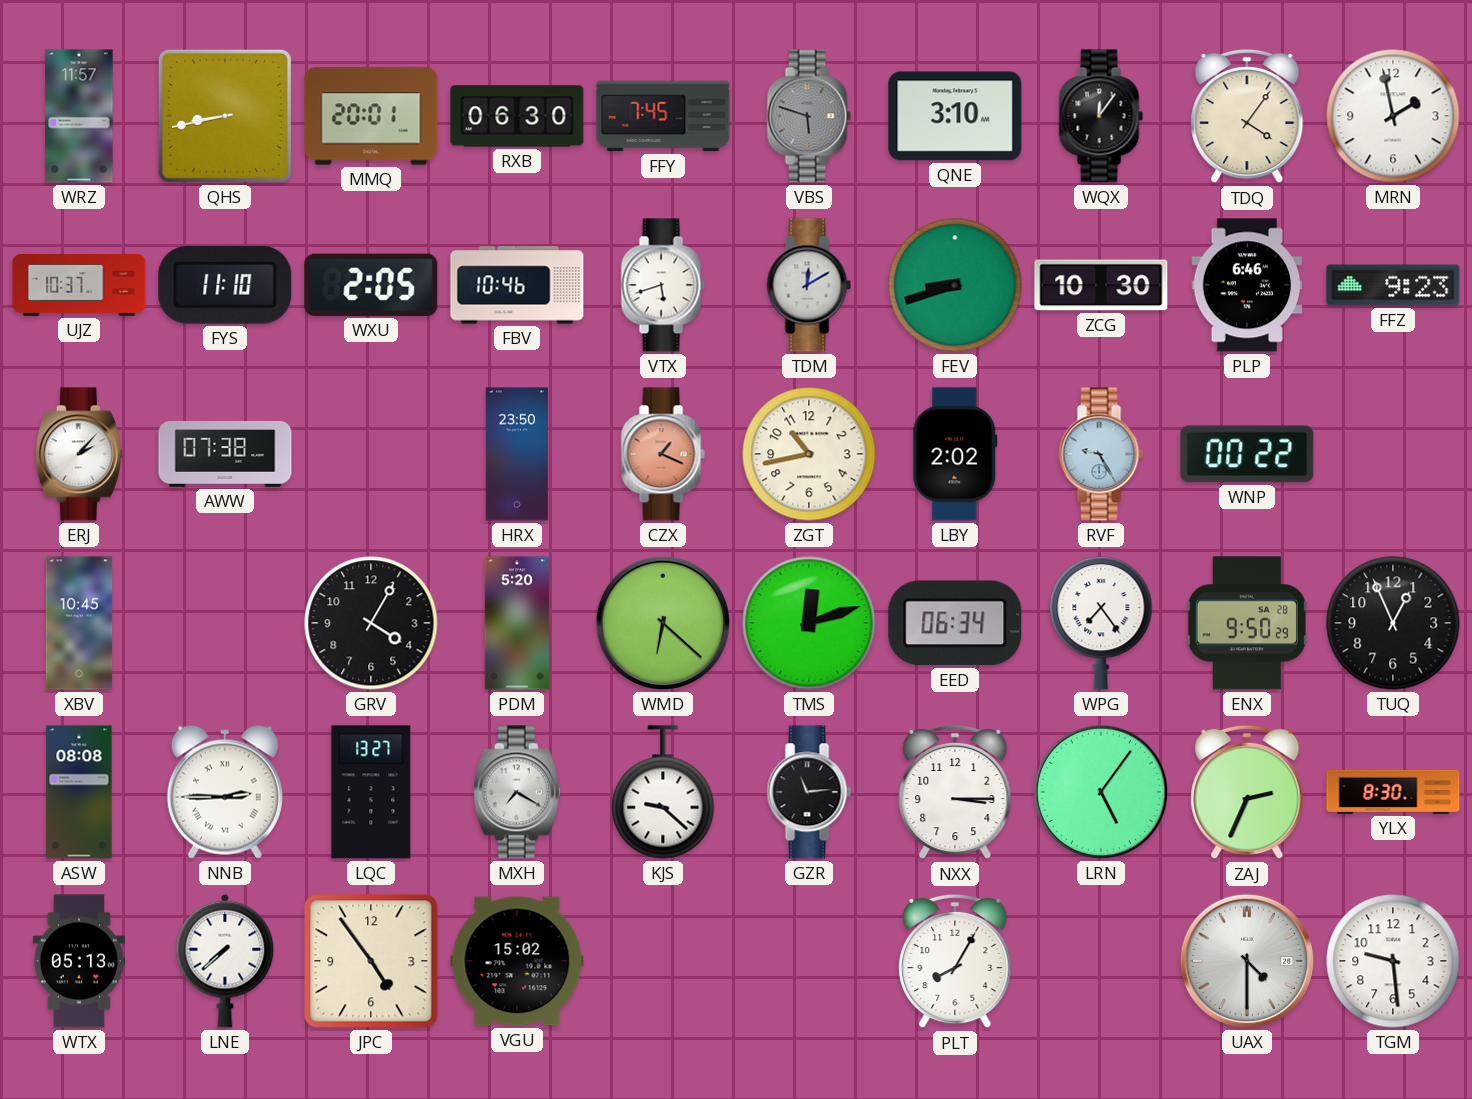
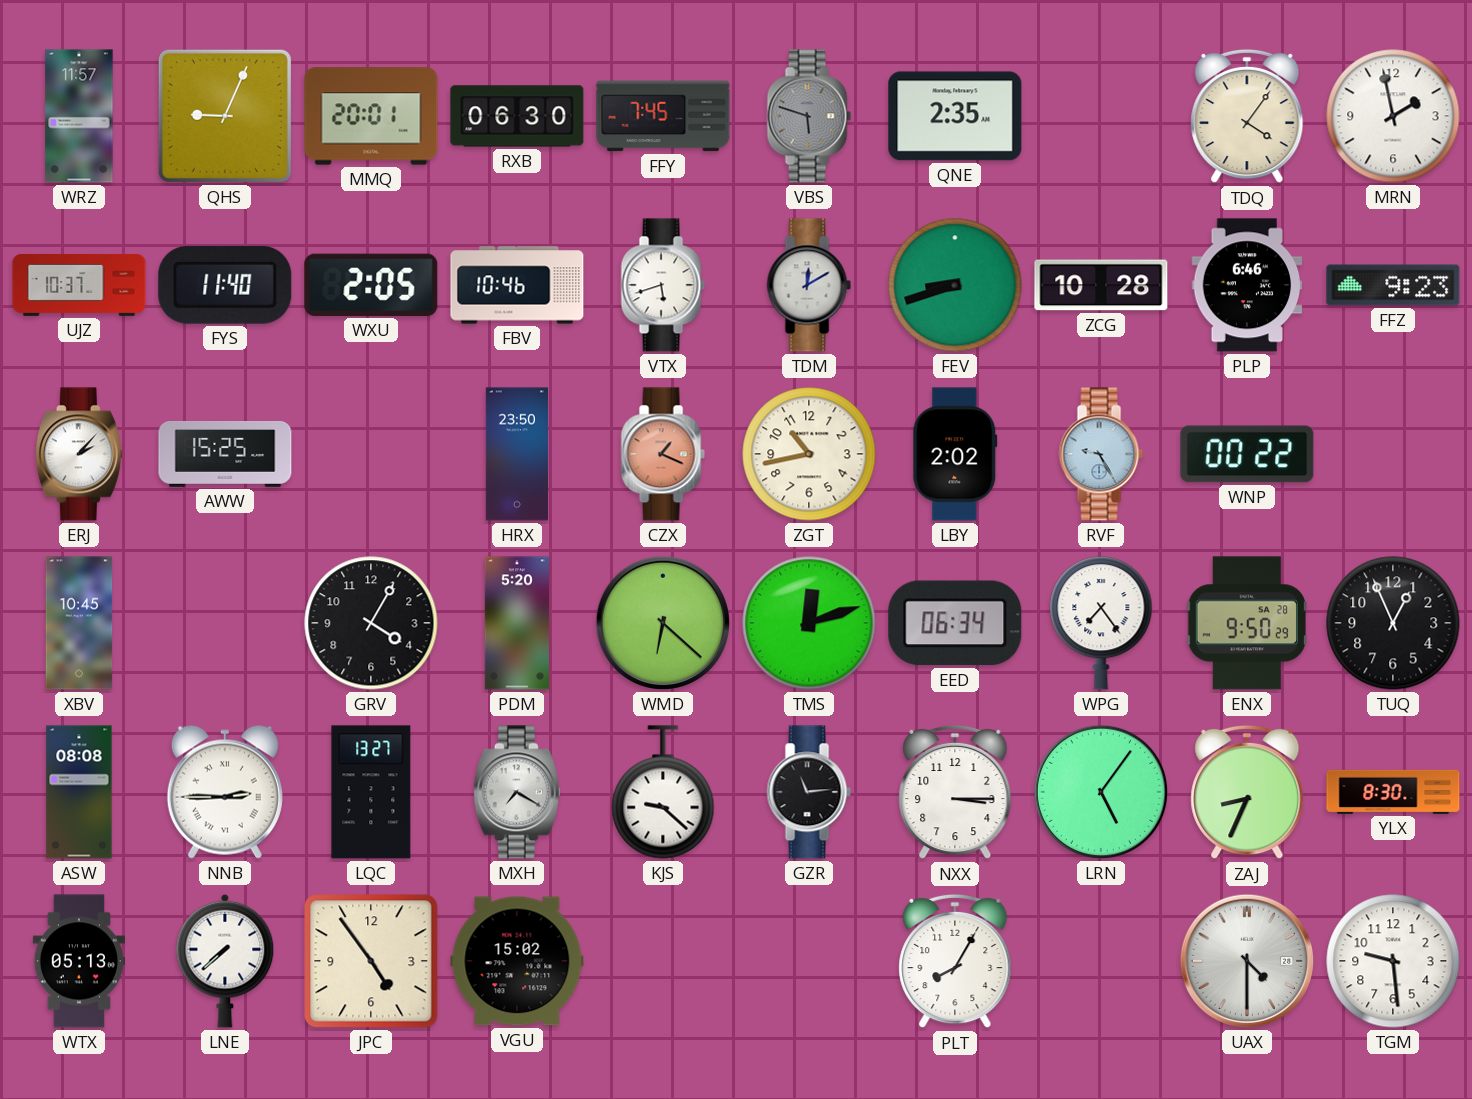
QHS: 8:43 -> 9:04 (225, 116)
QNE: 3:10 -> 2:35 (955, 116)
WQX: 12:06 -> none (1101, 116)
FYS: 11:10 -> 11:40 (225, 285)
ZCG: 10:30 -> 10:28 (1101, 285)
AWW: 07:38 -> 15:25 (225, 455)
ZAJ: 2:34 -> 8:34 (1247, 792)
